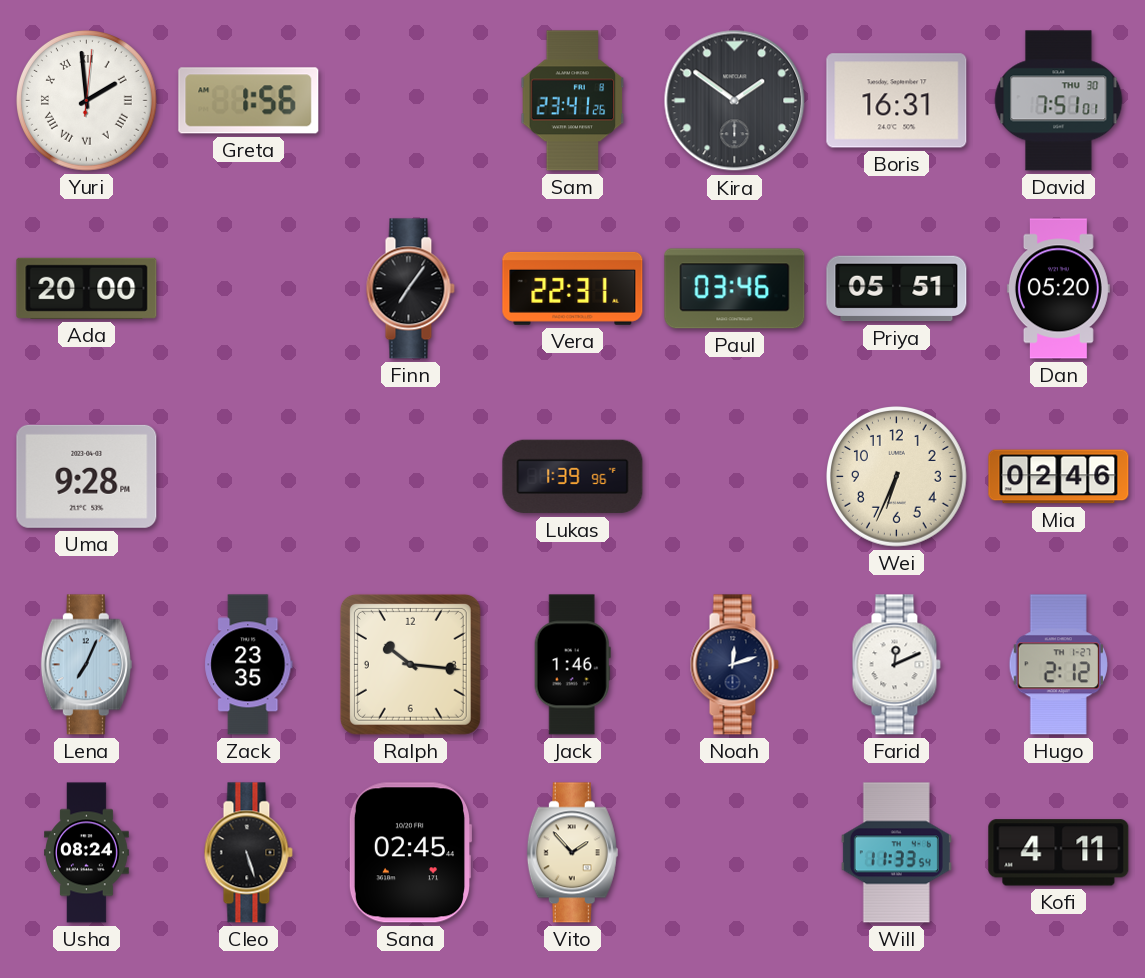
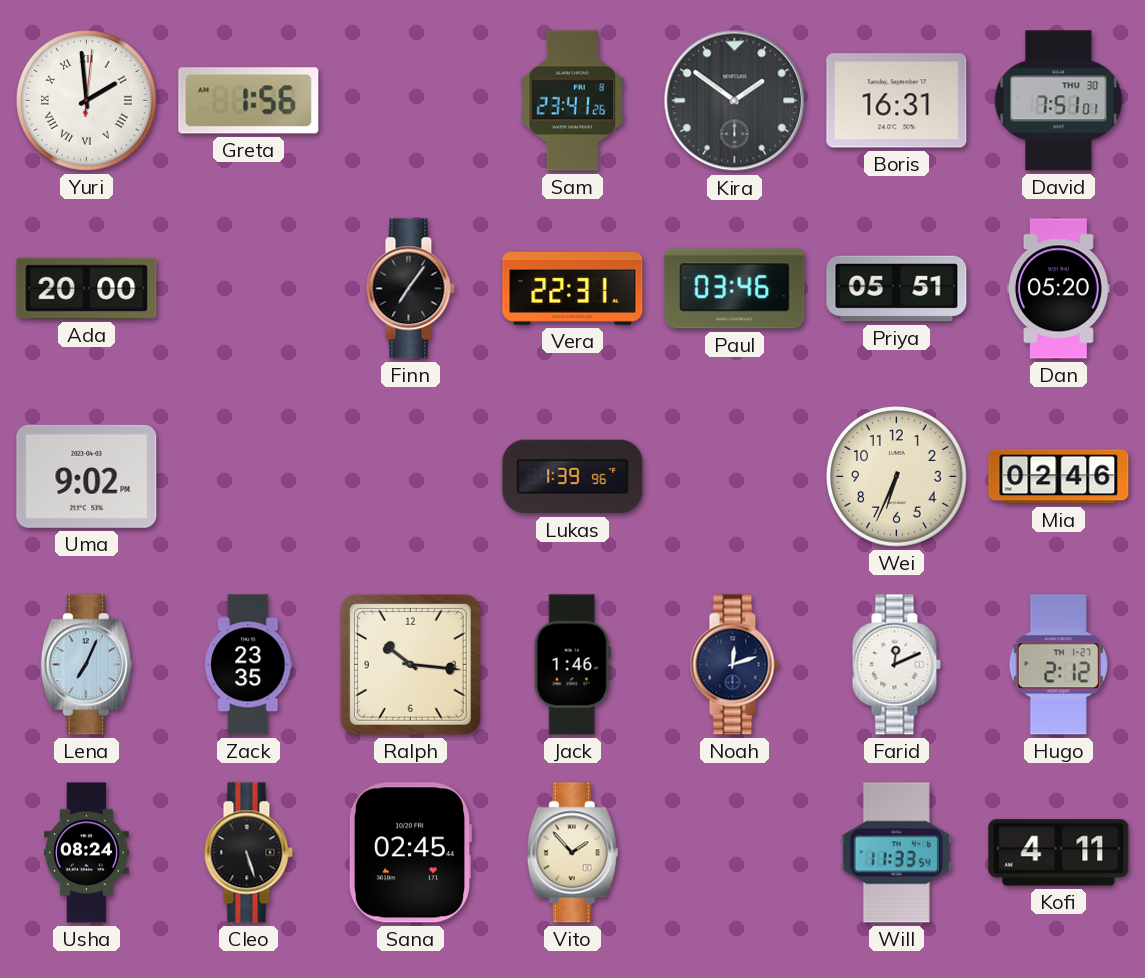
Uma: 9:28 -> 9:02 (87, 476)
